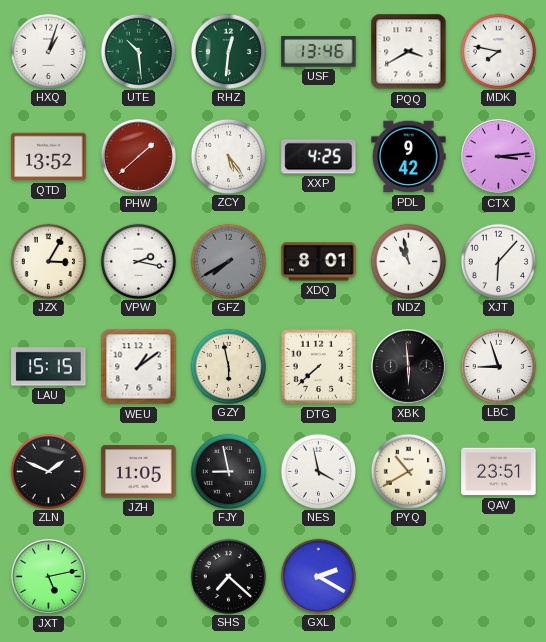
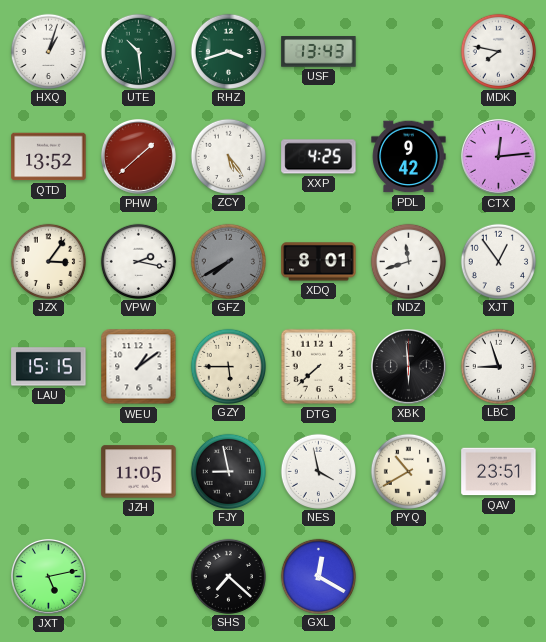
RHZ: 12:31 -> 3:42 (228, 51)
USF: 13:46 -> 13:43 (319, 52)
PQQ: 3:40 -> none (409, 52)
CTX: 3:14 -> 12:14 (499, 157)
JZX: 3:05 -> 3:06 (48, 261)
NDZ: 10:58 -> 11:42 (408, 261)
XJT: 6:07 -> 12:54 (498, 261)
GZY: 5:58 -> 5:45 (228, 366)
ZLN: 1:49 -> none (48, 471)
GXL: 2:20 -> 12:20 (318, 576)
